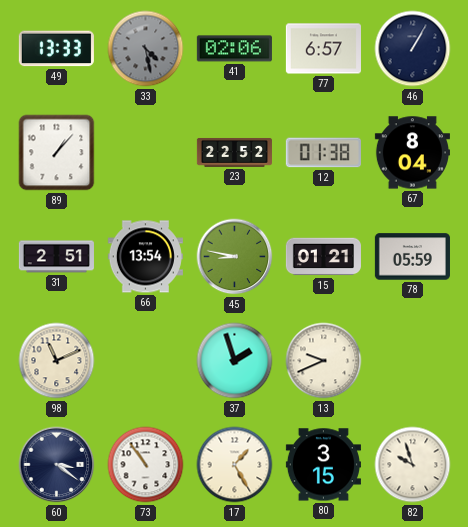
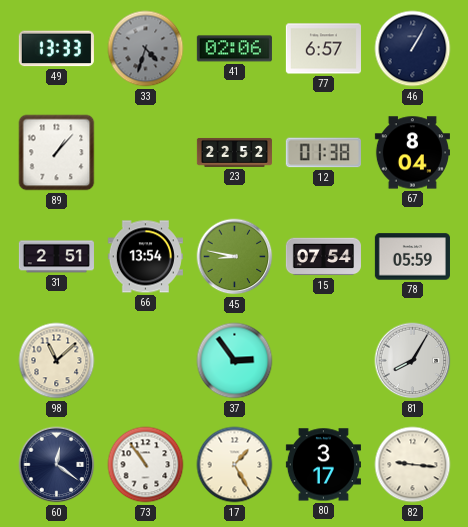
33: 4:28 -> 4:33 (146, 49)
15: 01:21 -> 07:54 (323, 257)
98: 11:11 -> 11:08 (57, 361)
37: 1:57 -> 2:54 (235, 361)
13: 9:41 -> none (324, 361)
81: none -> 8:05 (413, 361)
60: 3:21 -> 12:21 (57, 465)
80: 3:15 -> 3:17 (323, 465)
82: 9:57 -> 9:16 (413, 465)
